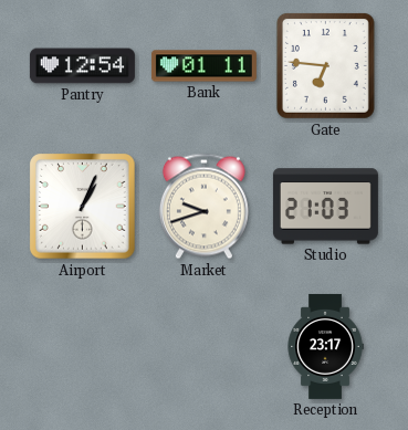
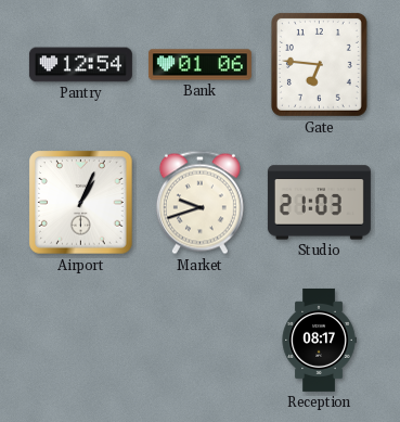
Bank: 01:11 -> 01:06 (199, 65)
Reception: 23:17 -> 08:17 (319, 340)
